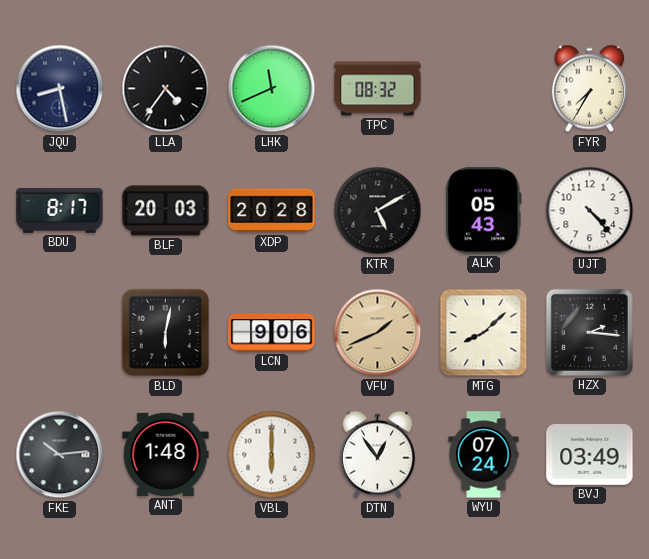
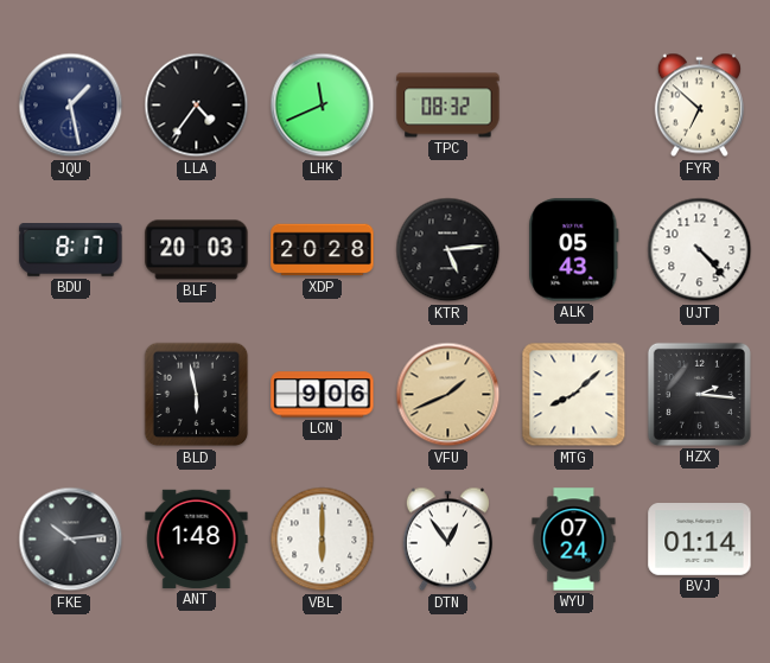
JQU: 8:28 -> 1:28 (71, 106)
FYR: 7:35 -> 6:52 (699, 106)
KTR: 5:10 -> 5:14 (448, 250)
BLD: 6:02 -> 5:58 (197, 395)
BVJ: 03:49 -> 01:14 (700, 540)
